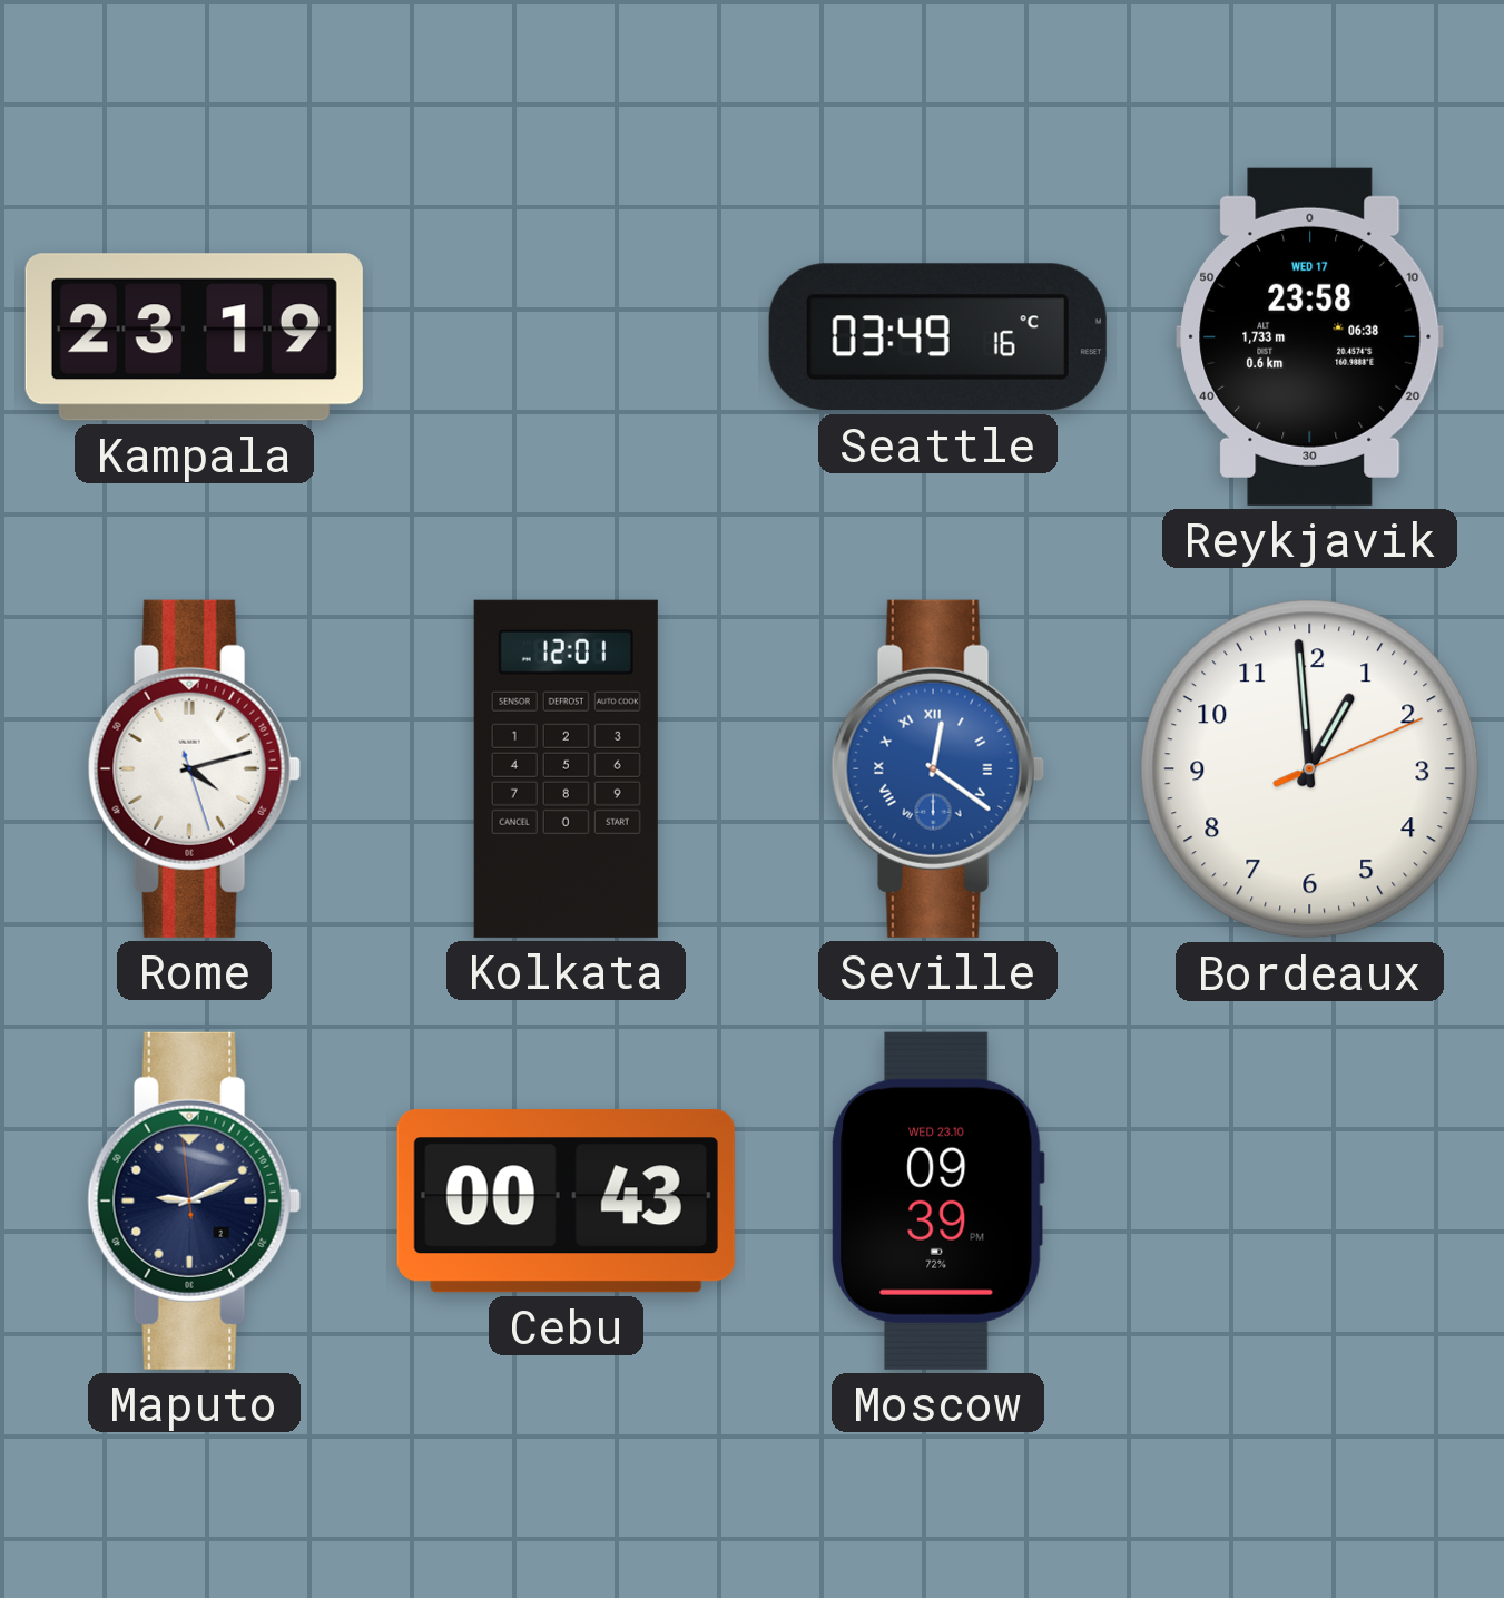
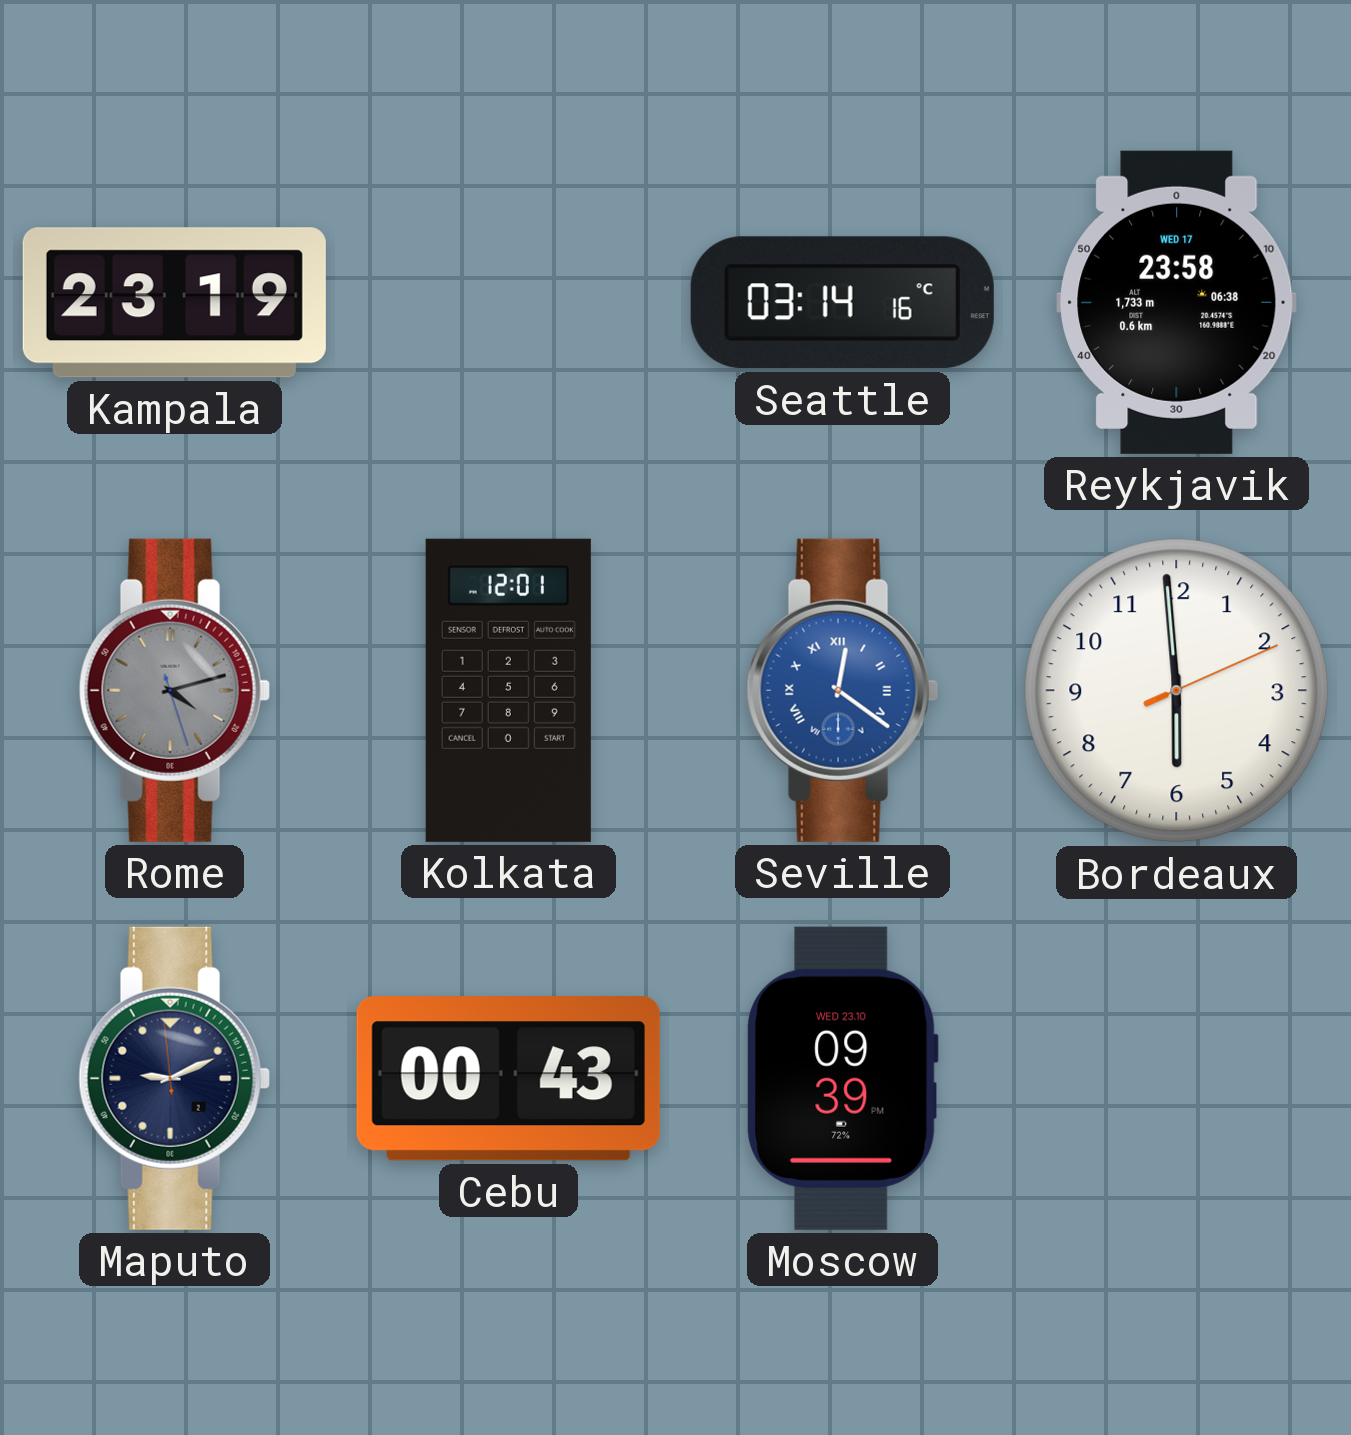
Seattle: 03:49 -> 03:14 (842, 303)
Rome dial: white -> grey (174, 690)
Bordeaux: 12:59 -> 5:59 (1177, 691)
